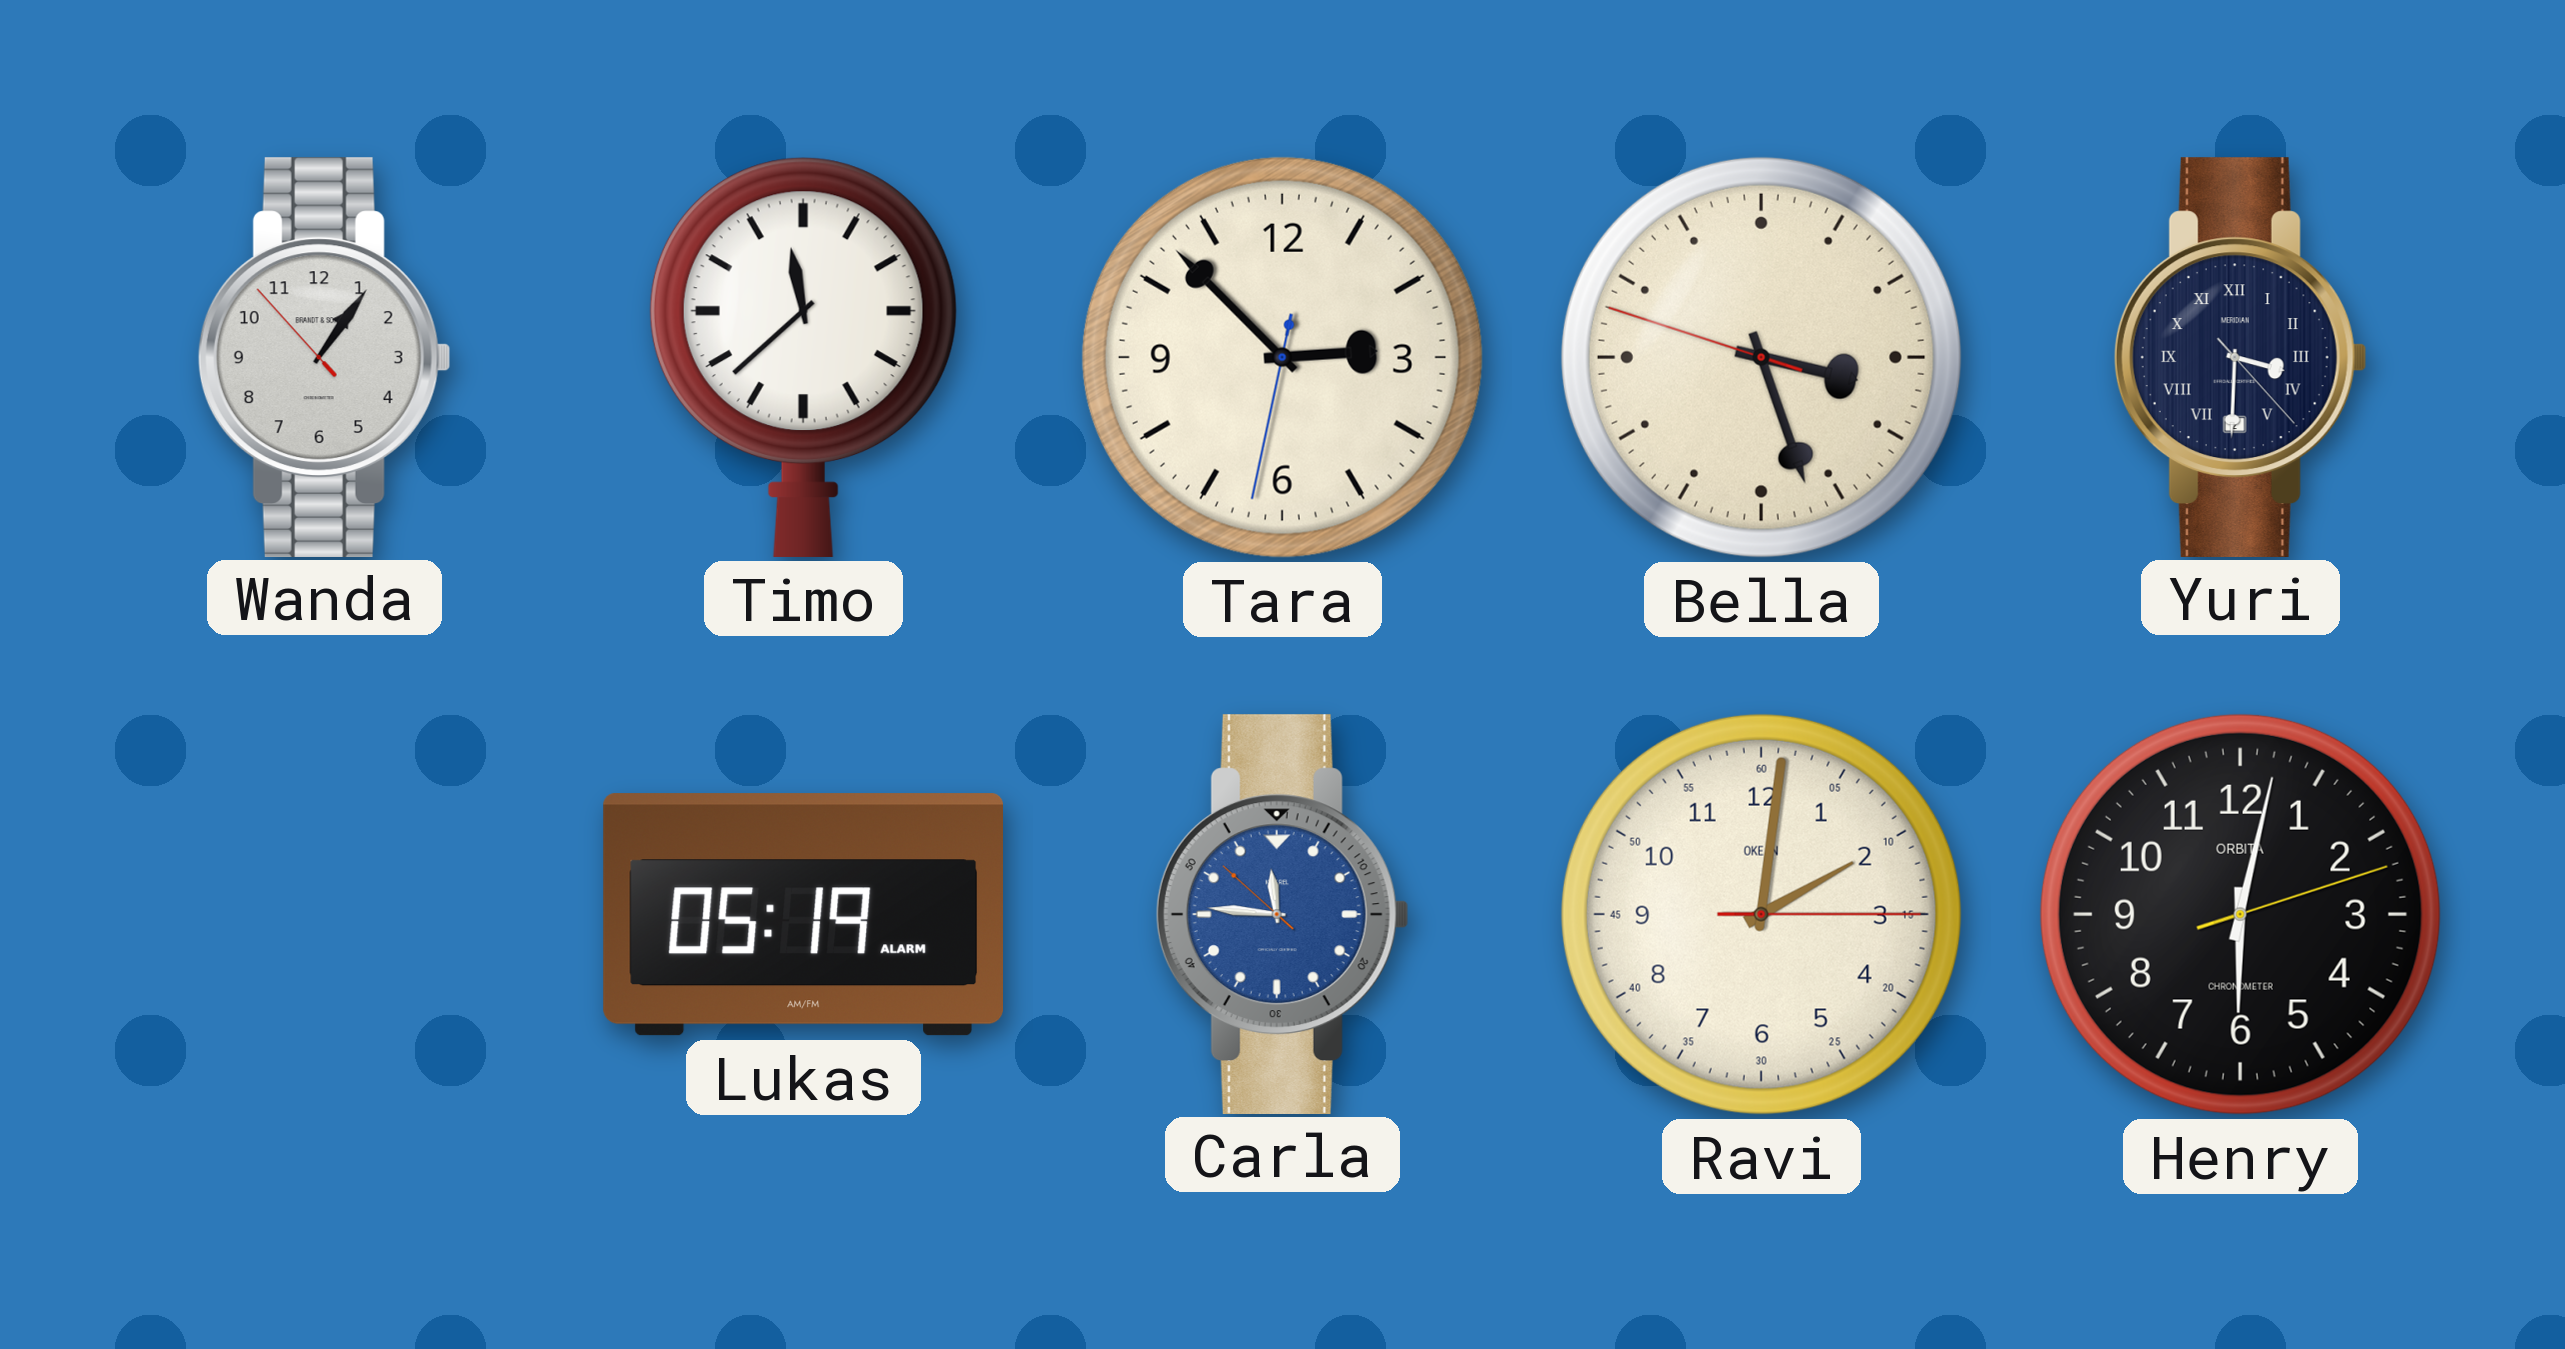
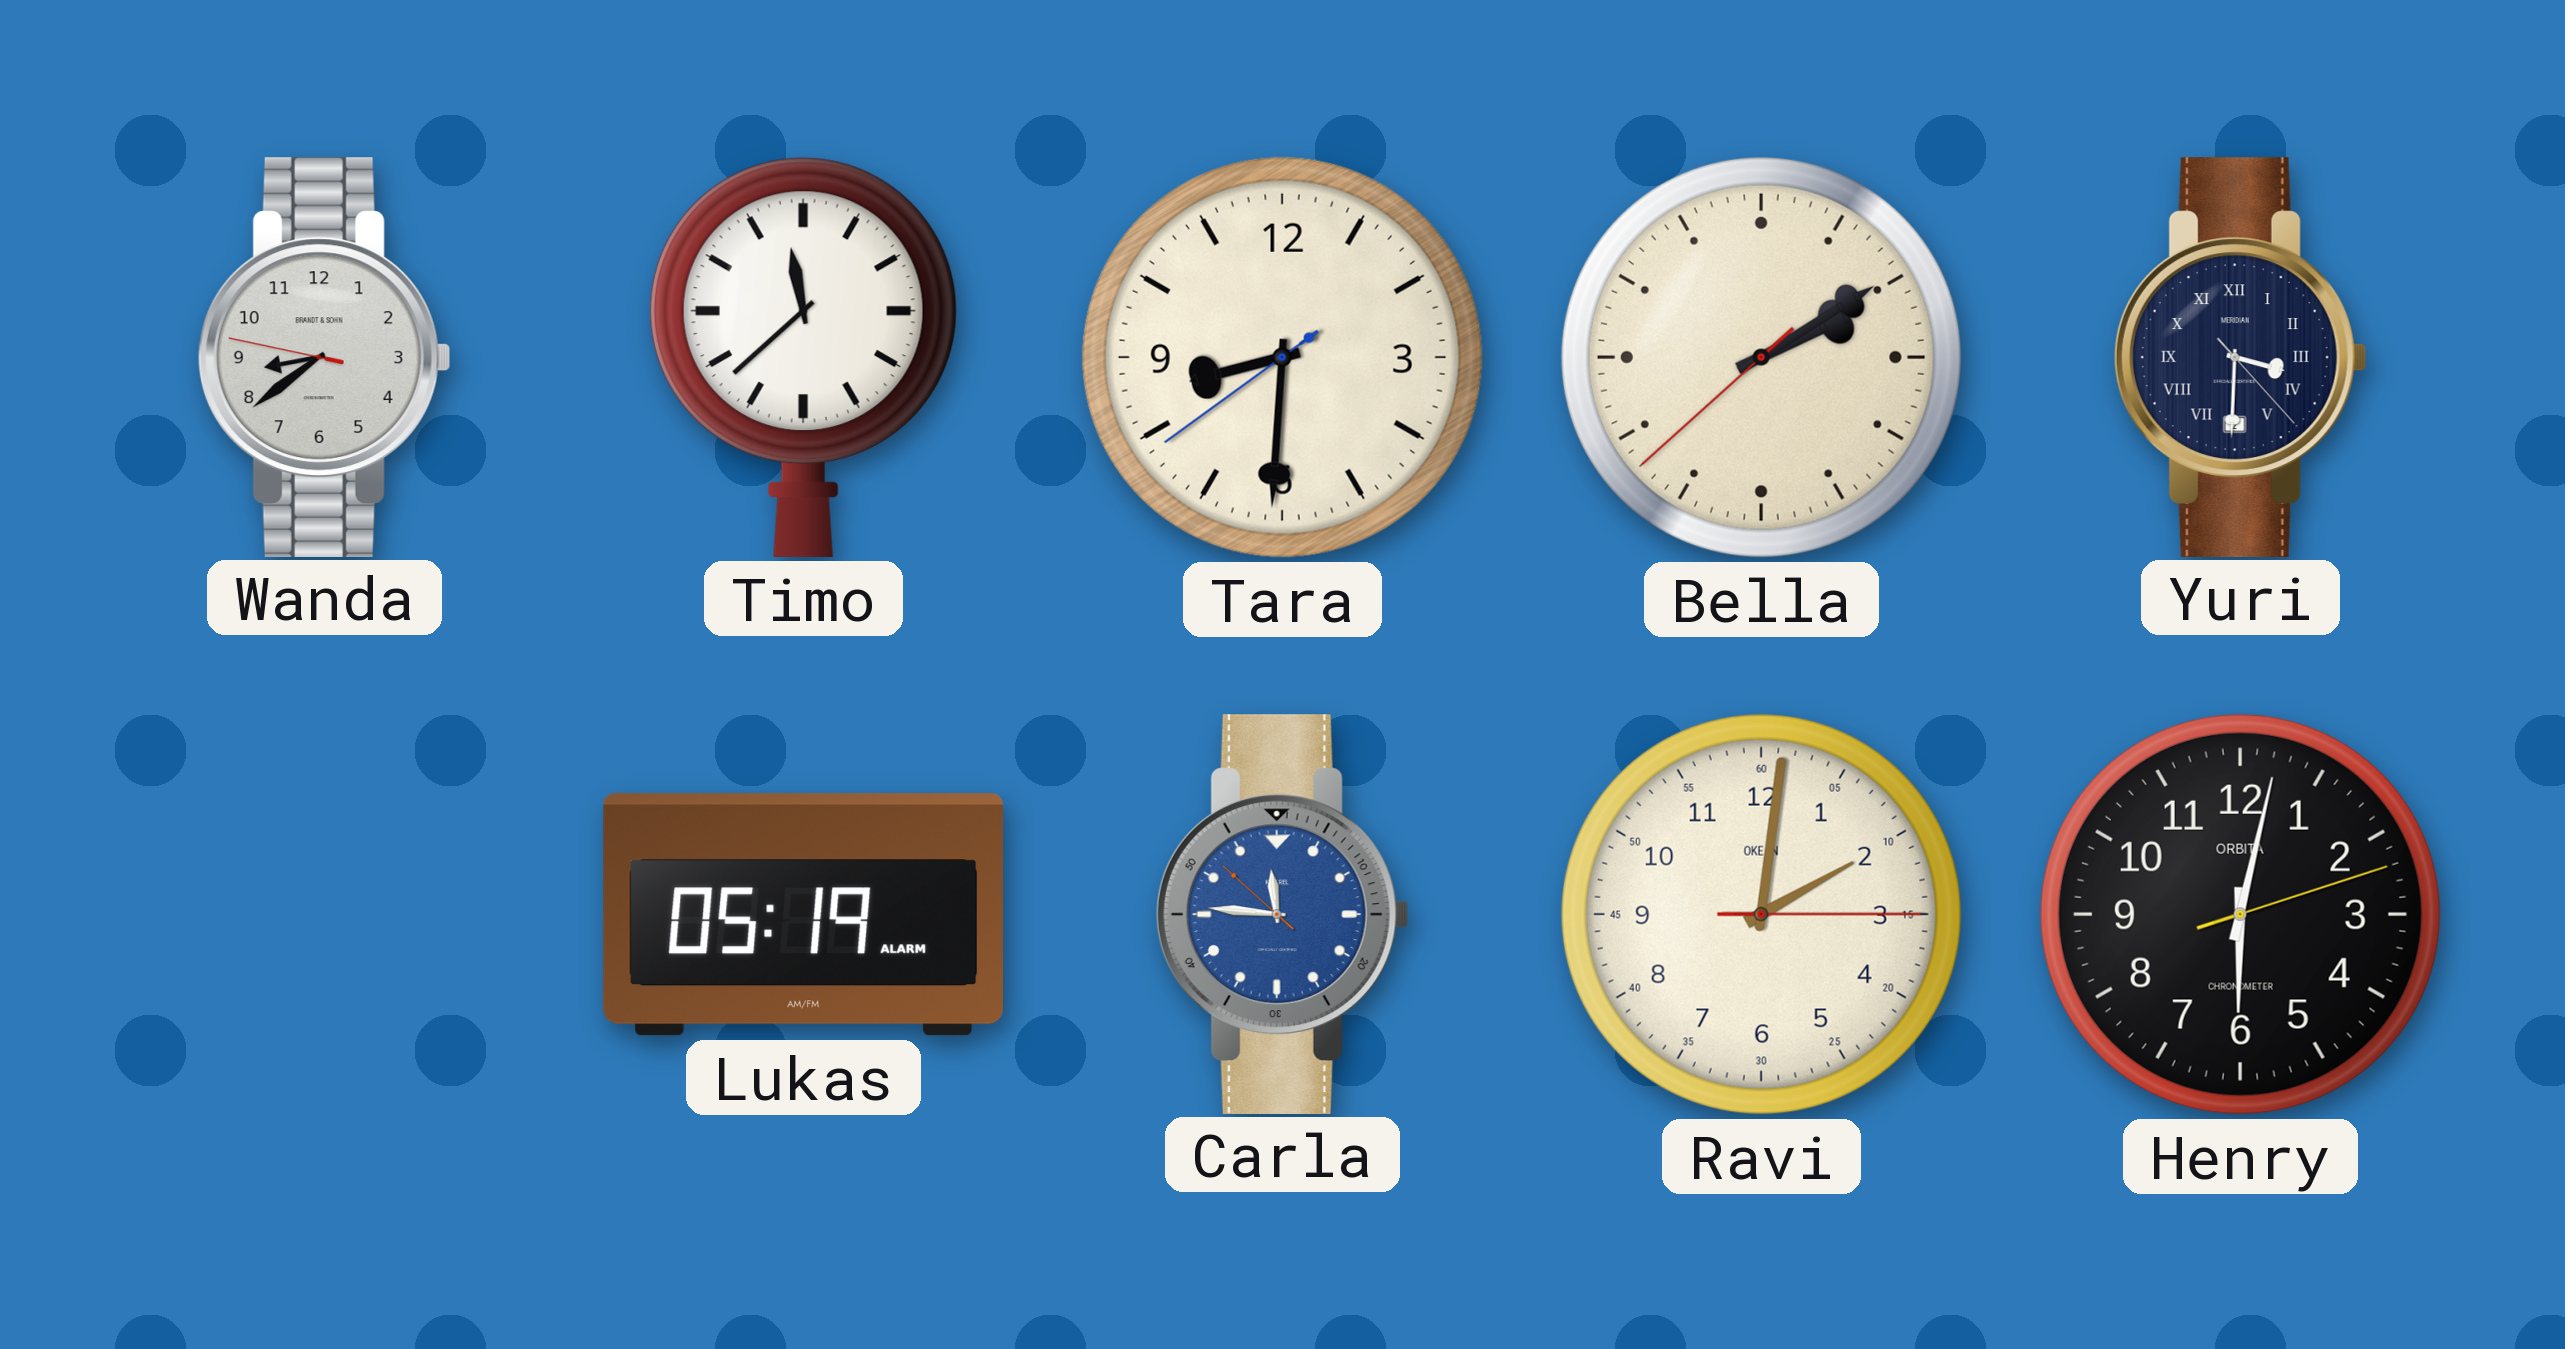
Wanda: 1:05 -> 8:38 (324, 357)
Tara: 2:52 -> 8:30 (1282, 357)
Bella: 3:26 -> 2:09 (1761, 357)
